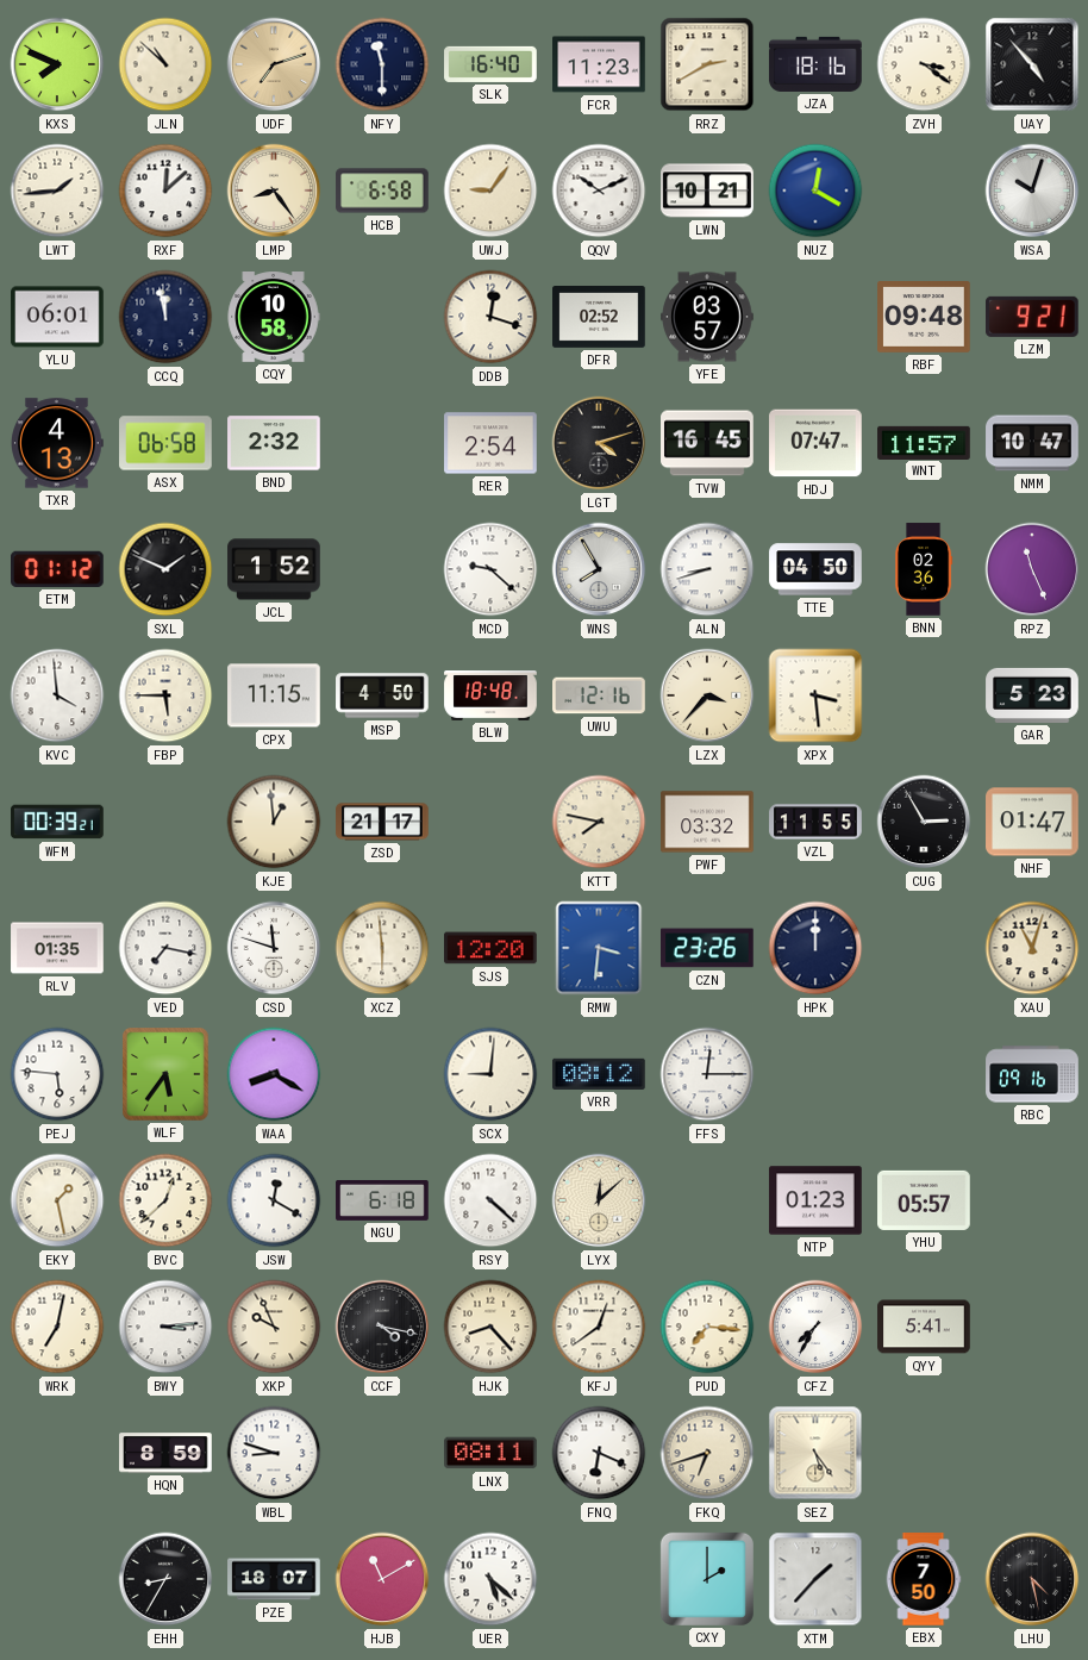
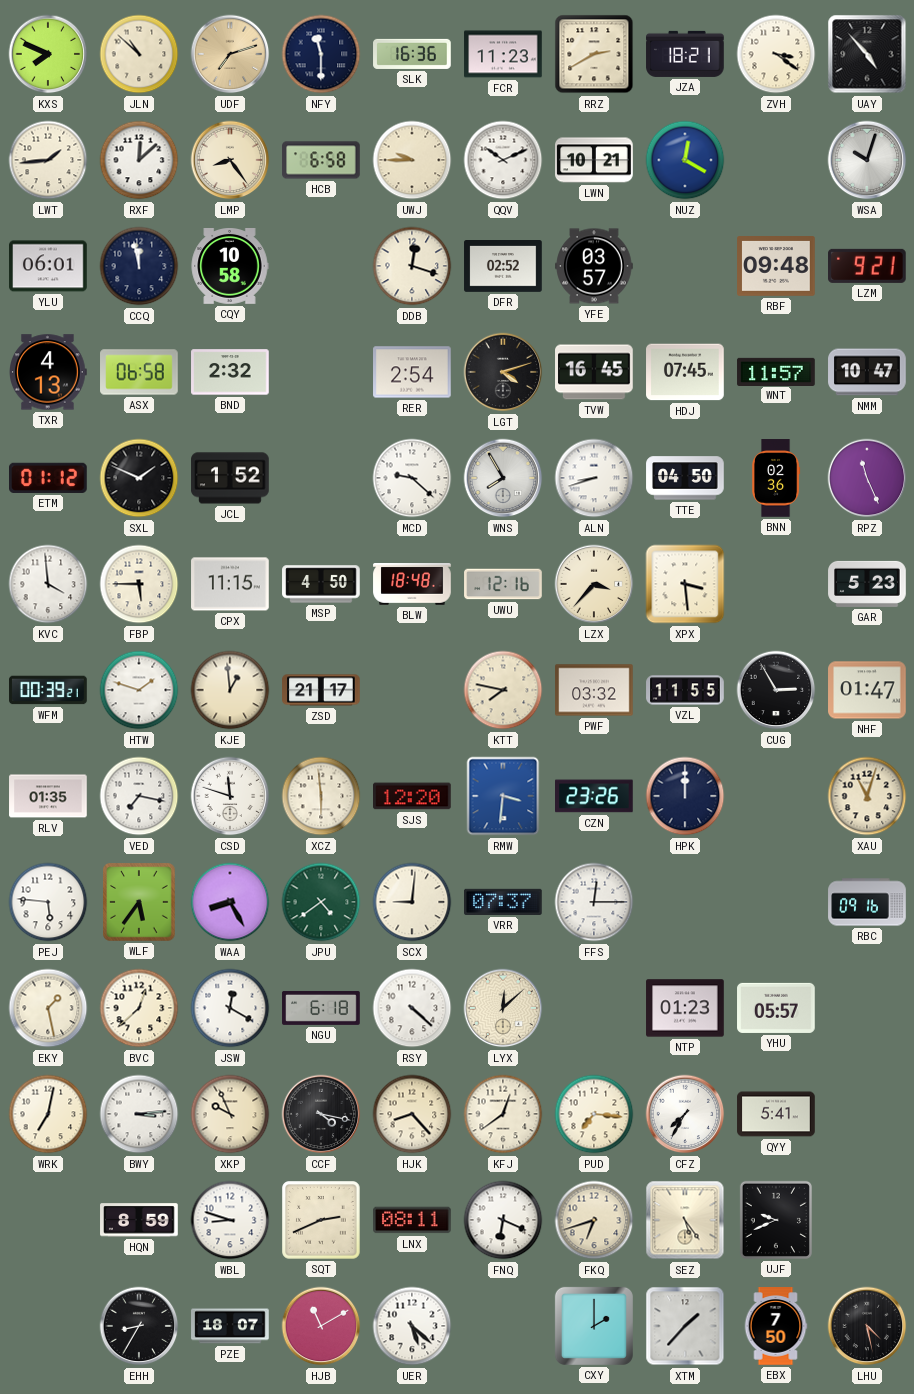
SLK: 16:40 -> 16:36 (412, 54)
JZA: 18:16 -> 18:21 (685, 54)
UWJ: 9:06 -> 9:45 (412, 160)
HDJ: 07:47 -> 07:45 (685, 372)
HTW: none -> 1:48 (139, 690)
WAA: 8:20 -> 8:25 (230, 902)
JPU: none -> 4:39 (321, 902)
VRR: 08:12 -> 07:37 (503, 902)
SQT: none -> 2:41 (321, 1220)
UJF: none -> 9:41 (776, 1220)
